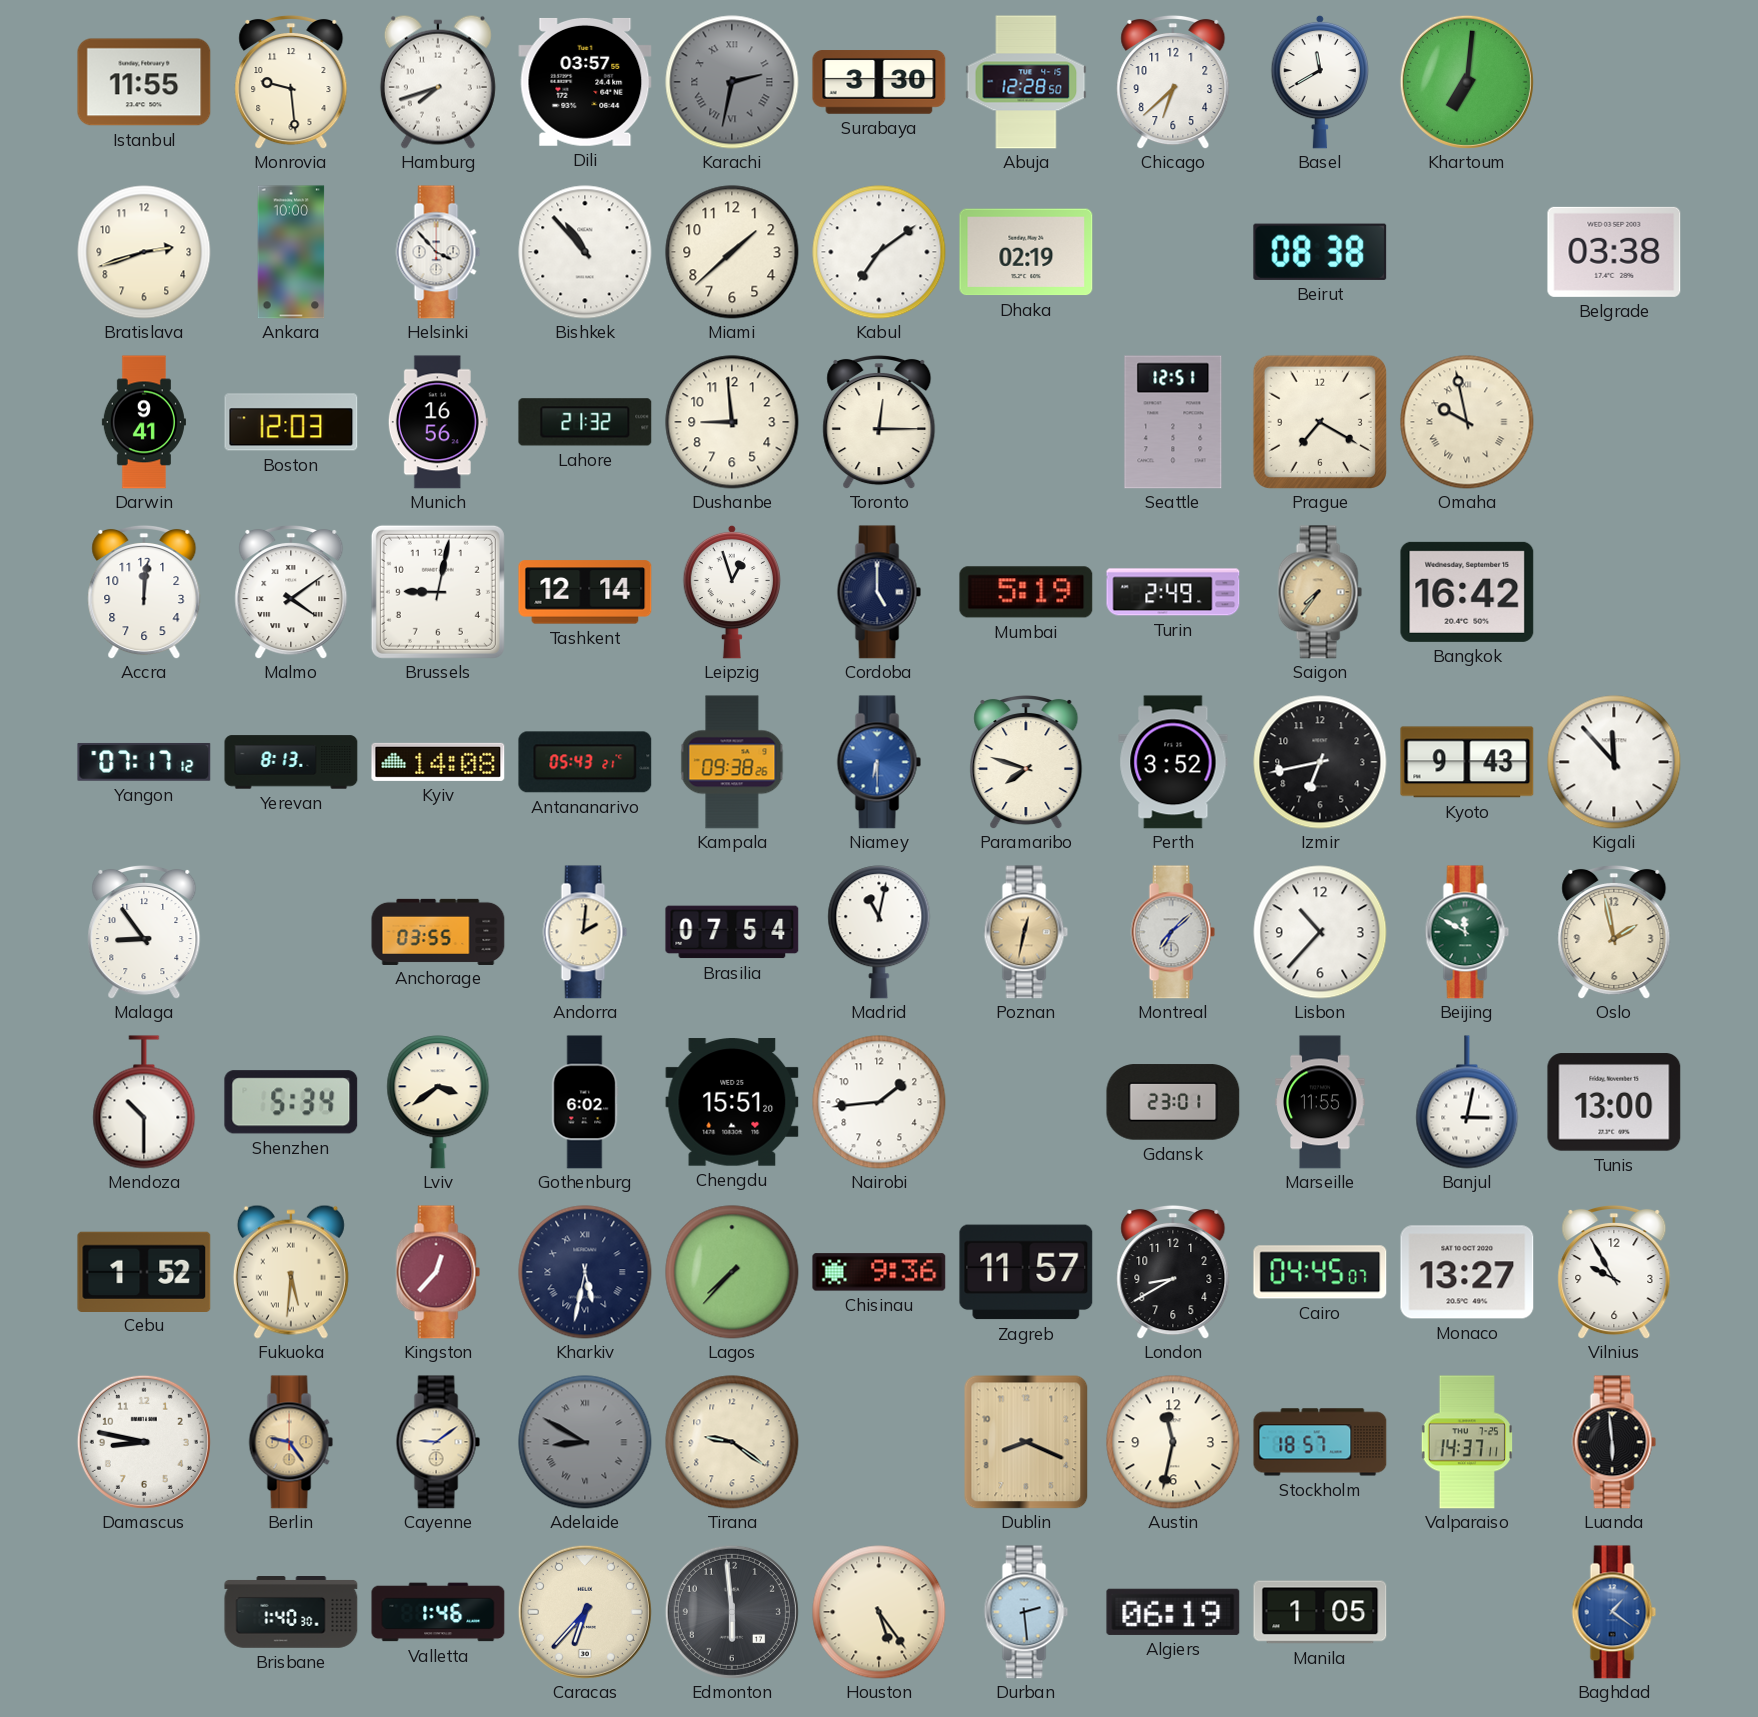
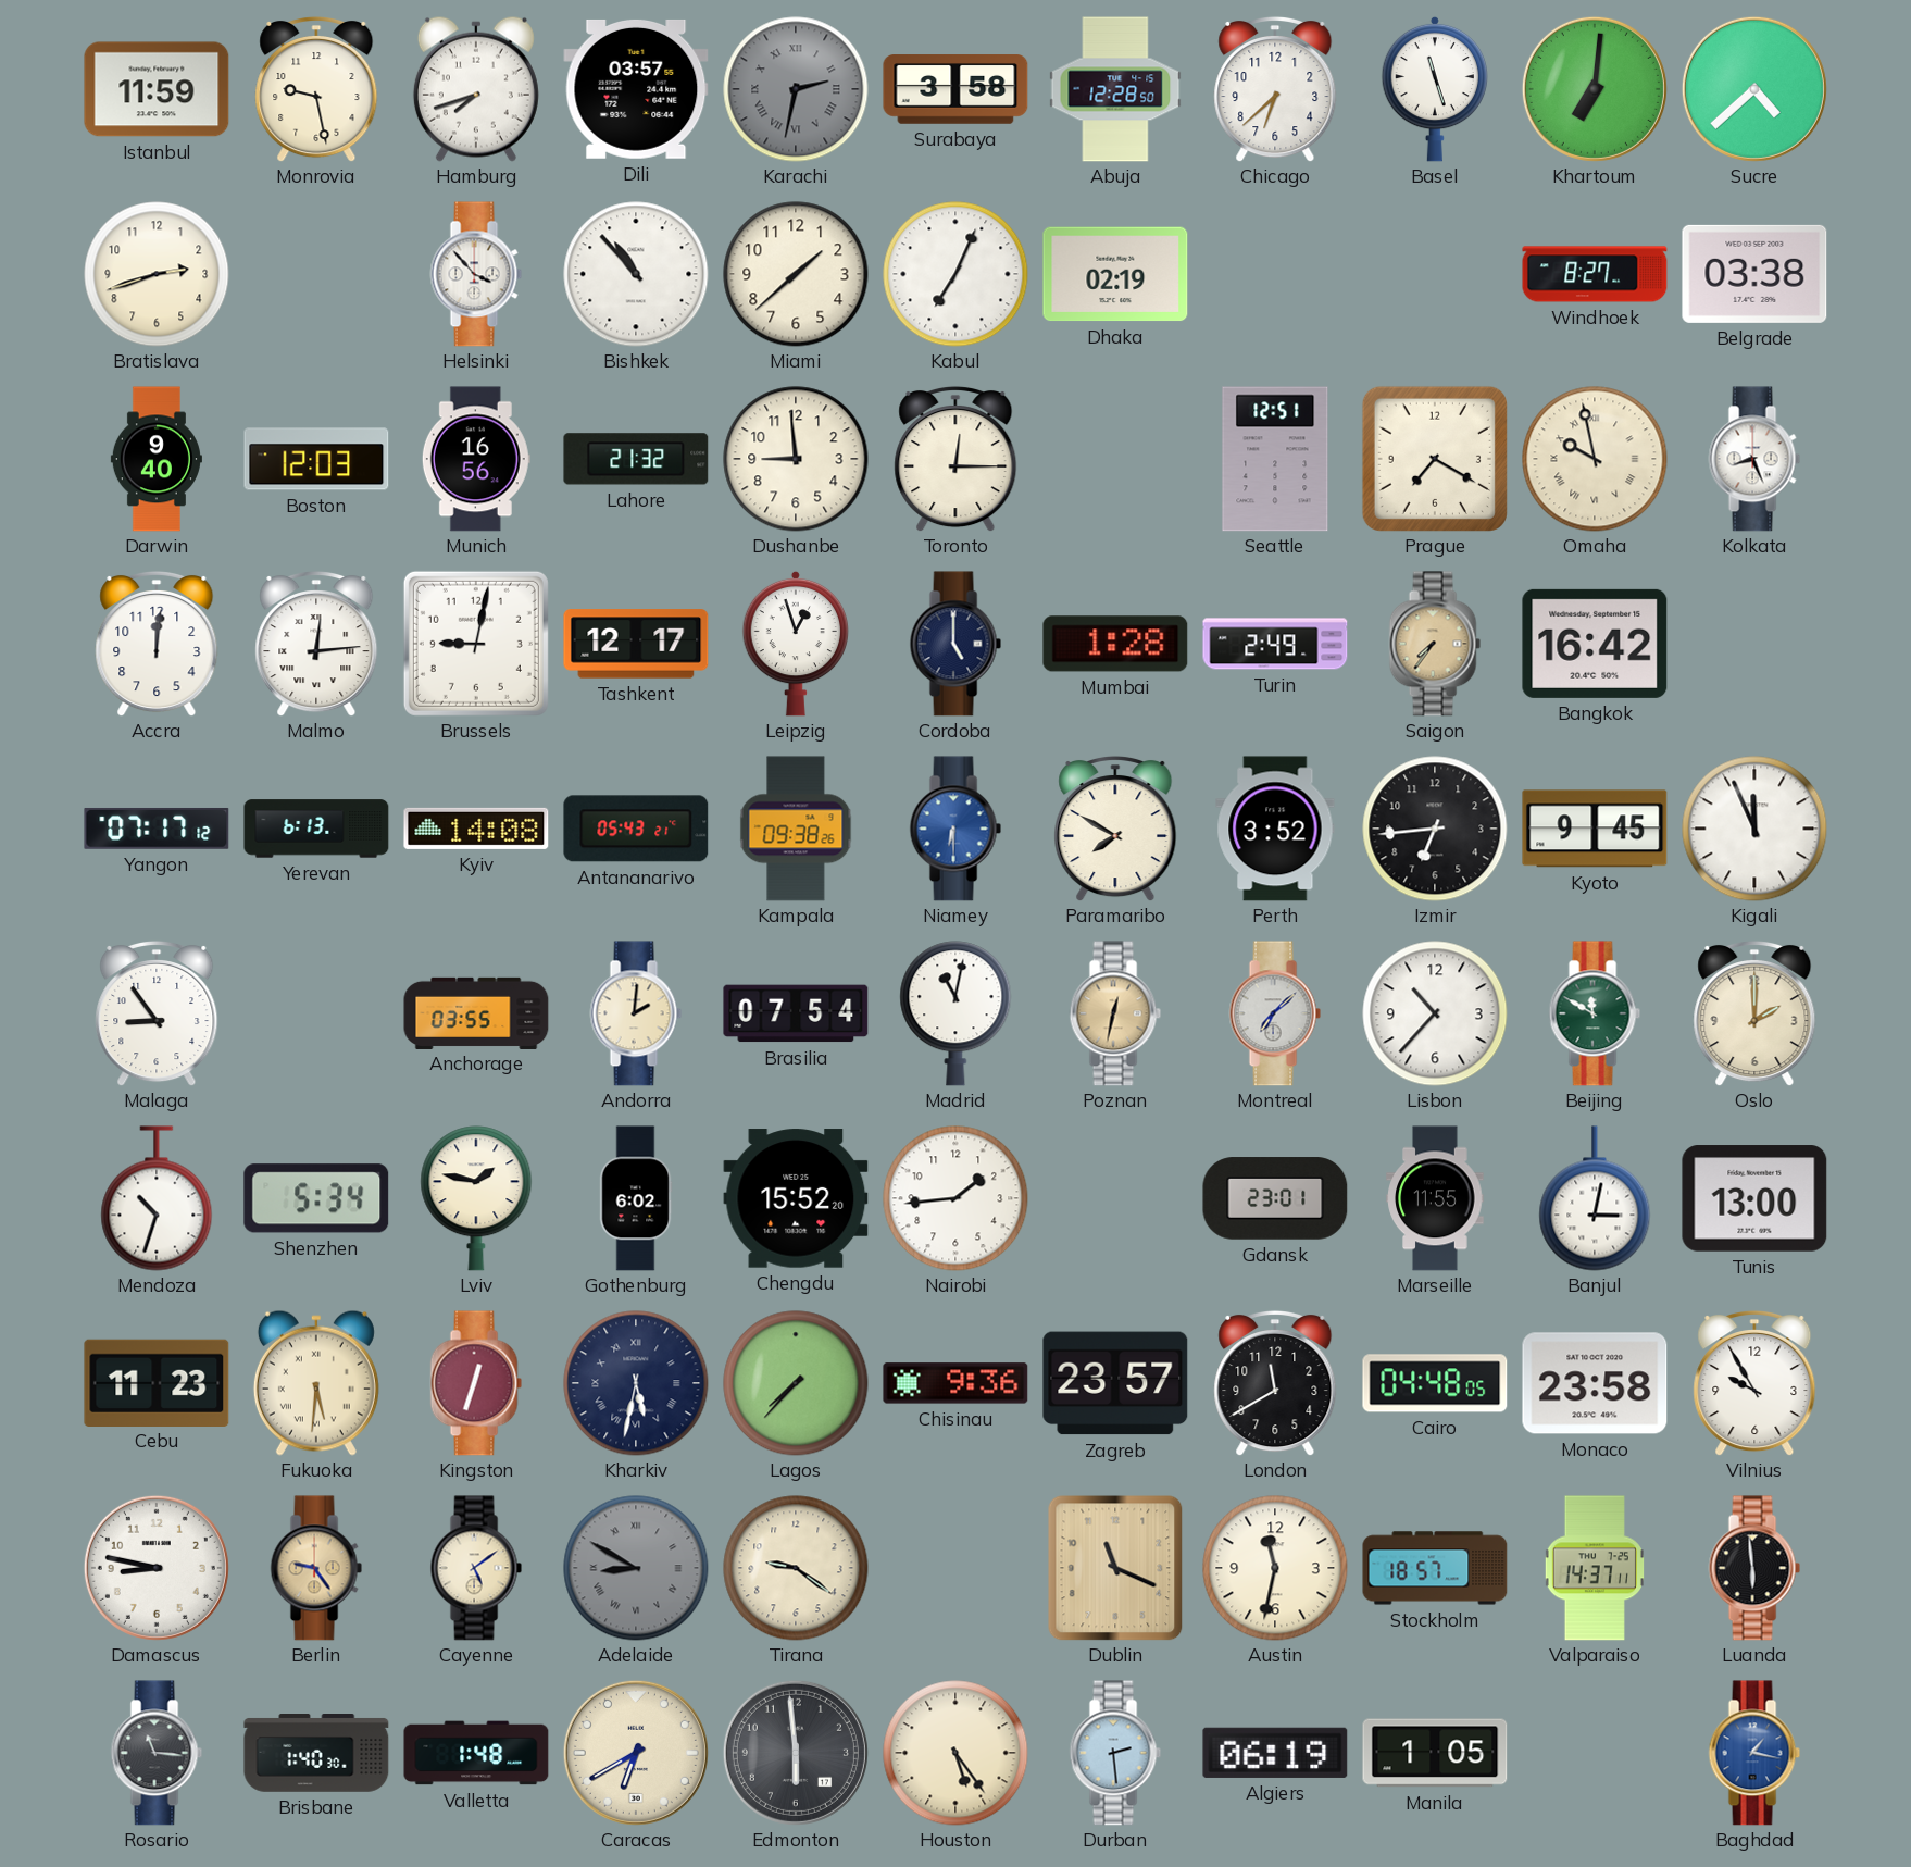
Istanbul: 11:55 -> 11:59 (157, 89)
Monrovia: 9:29 -> 9:28 (316, 89)
Surabaya: 3:30 -> 3:58 (956, 89)
Basel: 11:40 -> 11:27 (1434, 89)
Sucre: none -> 4:38 (1754, 89)
Ankara: 10:00 -> none (291, 252)
Kabul: 7:09 -> 7:04 (956, 274)
Beirut: 08:38 -> none (1320, 252)
Windhoek: none -> 8:27 (1595, 274)
Darwin: 9:41 -> 9:40 (157, 459)
Kolkata: none -> 8:26 (1754, 459)
Malmo: 4:09 -> 12:14 (316, 644)
Tashkent: 12:14 -> 12:17 (636, 644)
Mumbai: 5:19 -> 1:28 (1115, 644)
Yerevan: 8:13 -> 6:13 (316, 829)
Paramaribo: 7:48 -> 7:50 (1115, 829)
Izmir: 6:43 -> 6:44 (1435, 829)
Kyoto: 9:43 -> 9:45 (1595, 829)
Kigali: 11:53 -> 11:56 (1754, 829)
Oslo: 1:58 -> 2:00 (1754, 1013)
Mendoza: 10:30 -> 10:33 (157, 1198)
Lviv: 3:39 -> 1:47 (476, 1198)
Chengdu: 15:51 -> 15:52 (796, 1198)
Cebu: 1:52 -> 11:23 (157, 1382)
Kingston: 12:37 -> 12:33 (476, 1383)
Zagreb: 11:57 -> 23:57 (1115, 1383)
London: 8:40 -> 11:40 (1275, 1383)
Cairo: 04:45 -> 04:48 (1435, 1383)
Monaco: 13:27 -> 23:58 (1595, 1383)
Cayenne: 9:09 -> 5:09 (476, 1568)
Dublin: 8:19 -> 11:19 (1115, 1568)
Rosario: none -> 11:16 (157, 1753)
Valletta: 1:46 -> 1:48 (476, 1753)
Caracas: 6:37 -> 6:40 (636, 1753)
Baghdad: 1:21 -> 1:17 (1754, 1753)
